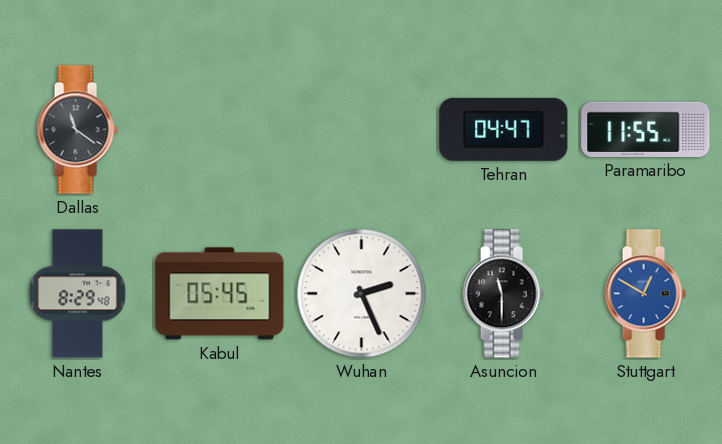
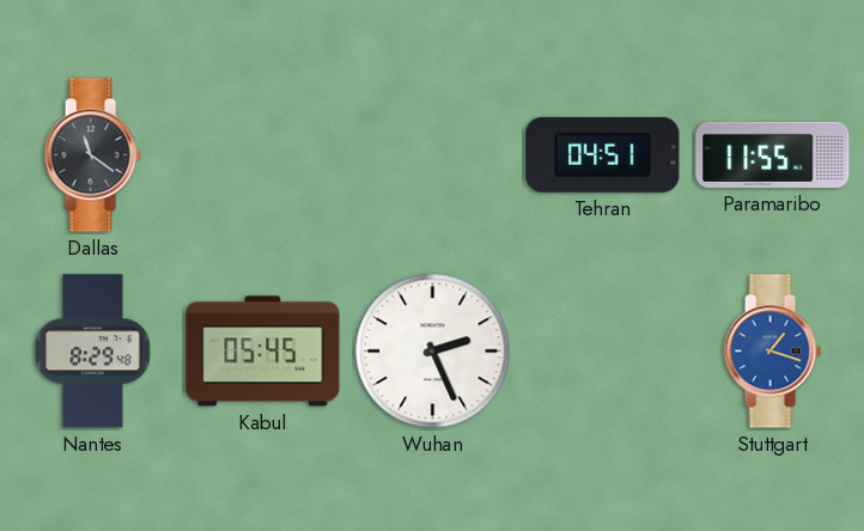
Tehran: 04:47 -> 04:51 (603, 154)
Asuncion: 11:30 -> none (503, 294)
Stuttgart: 12:50 -> 1:18 (772, 352)
